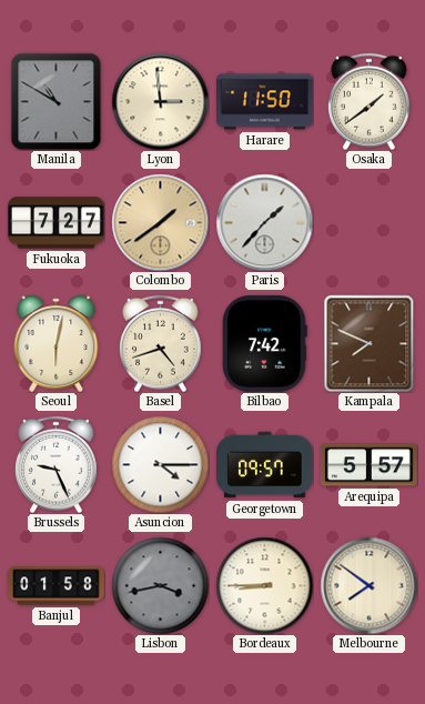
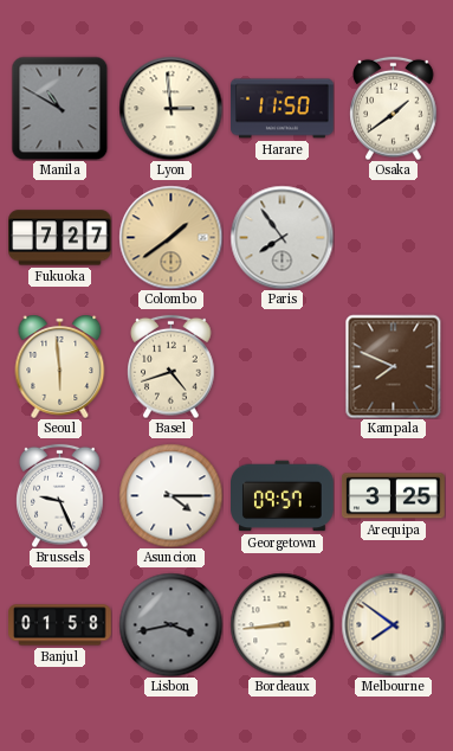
Paris: 1:37 -> 7:54 (281, 237)
Seoul: 6:02 -> 5:59 (60, 366)
Bilbao: 7:42 -> none (265, 344)
Arequipa: 5:57 -> 3:25 (394, 496)
Bordeaux: 8:45 -> 8:44 (281, 624)
